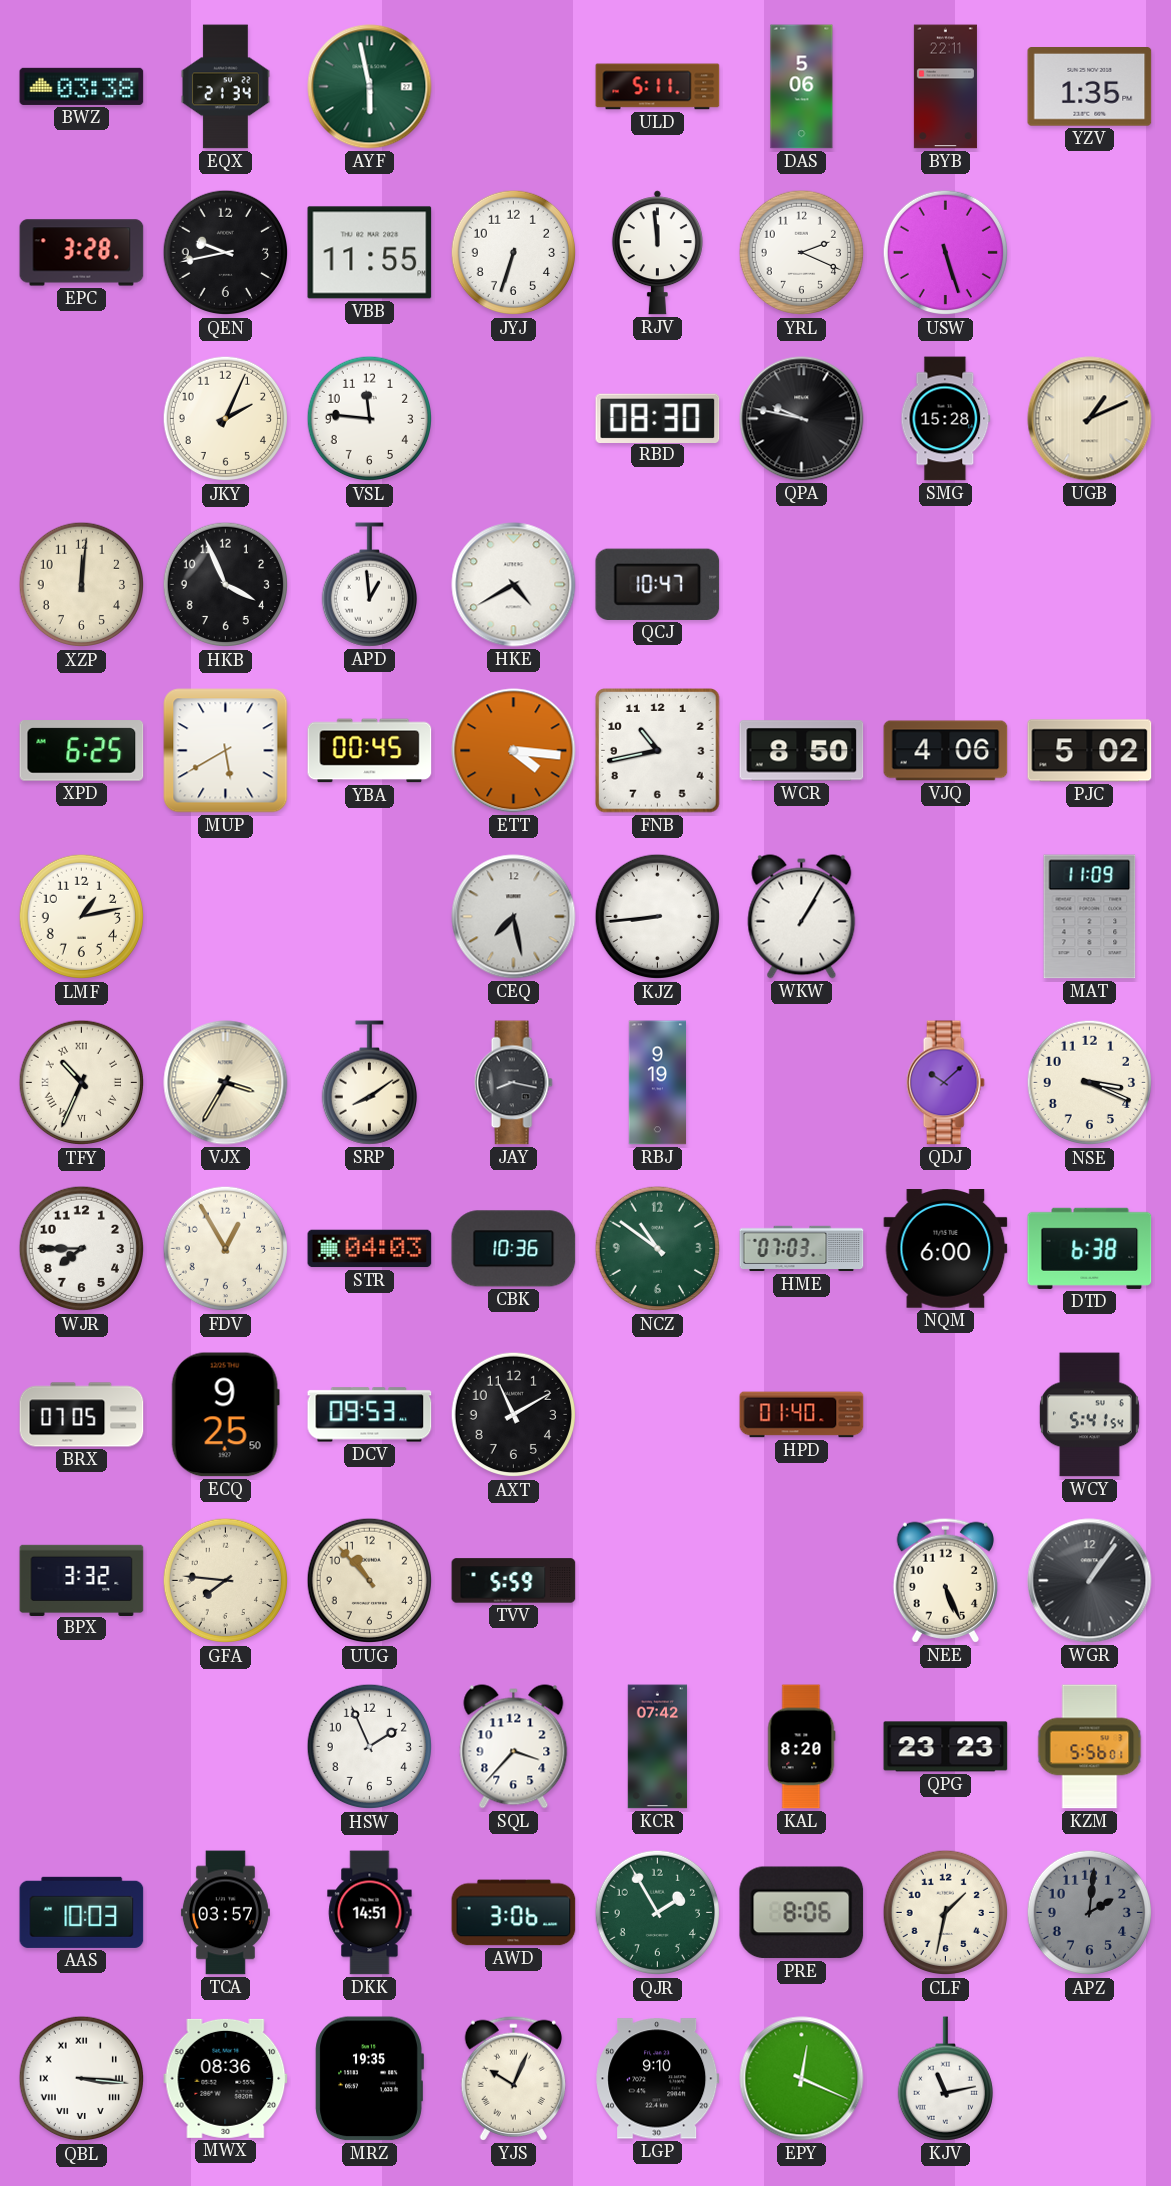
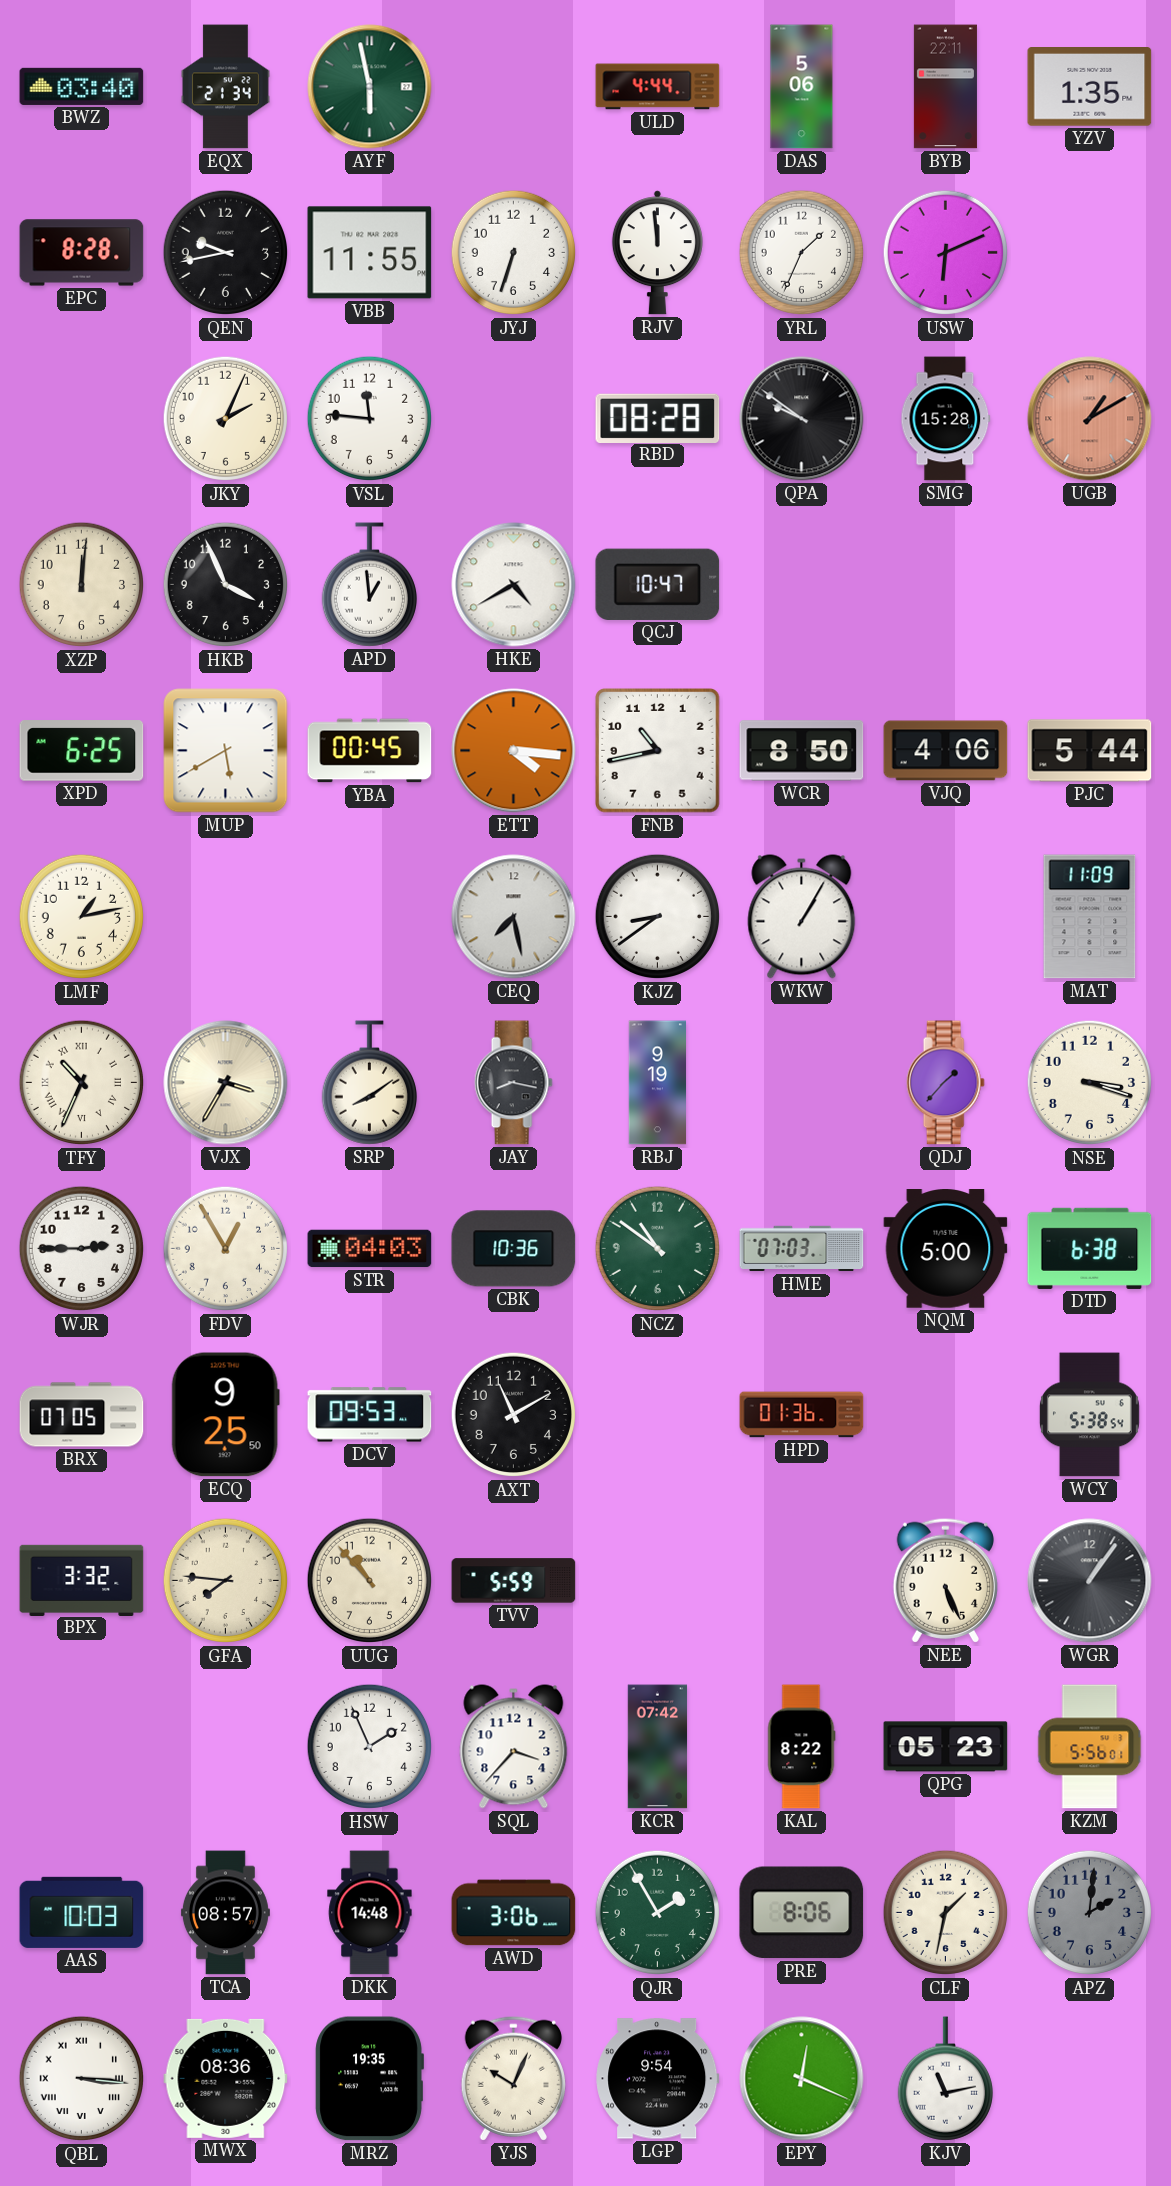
BWZ: 03:38 -> 03:40 (82, 86)
ULD: 5:11 -> 4:44 (658, 87)
EPC: 3:28 -> 8:28 (82, 253)
YRL: 2:19 -> 1:34 (802, 253)
USW: 5:27 -> 6:11 (946, 253)
RBD: 08:30 -> 08:28 (658, 418)
QPA: 9:47 -> 9:51 (802, 419)
UGB: 1:11 -> 1:10 (1090, 419)
UGB dial: cream -> salmon (1090, 419)
PJC: 5:02 -> 5:44 (1090, 751)
KJZ: 8:44 -> 8:39 (658, 917)
QDJ: 10:08 -> 1:37 (945, 1083)
NSE: 3:19 -> 3:18 (1090, 1083)
WJR: 7:45 -> 2:45 (82, 1249)
NQM: 6:00 -> 5:00 (946, 1249)
HPD: 01:40 -> 01:36 (802, 1415)
WCY: 5:41 -> 5:38 (1089, 1415)
KAL: 8:20 -> 8:22 (801, 1747)
QPG: 23:23 -> 05:23 (946, 1747)
TCA: 03:57 -> 08:57 (225, 1913)
DKK: 14:51 -> 14:48 (370, 1913)
LGP: 9:10 -> 9:54 (658, 2079)
